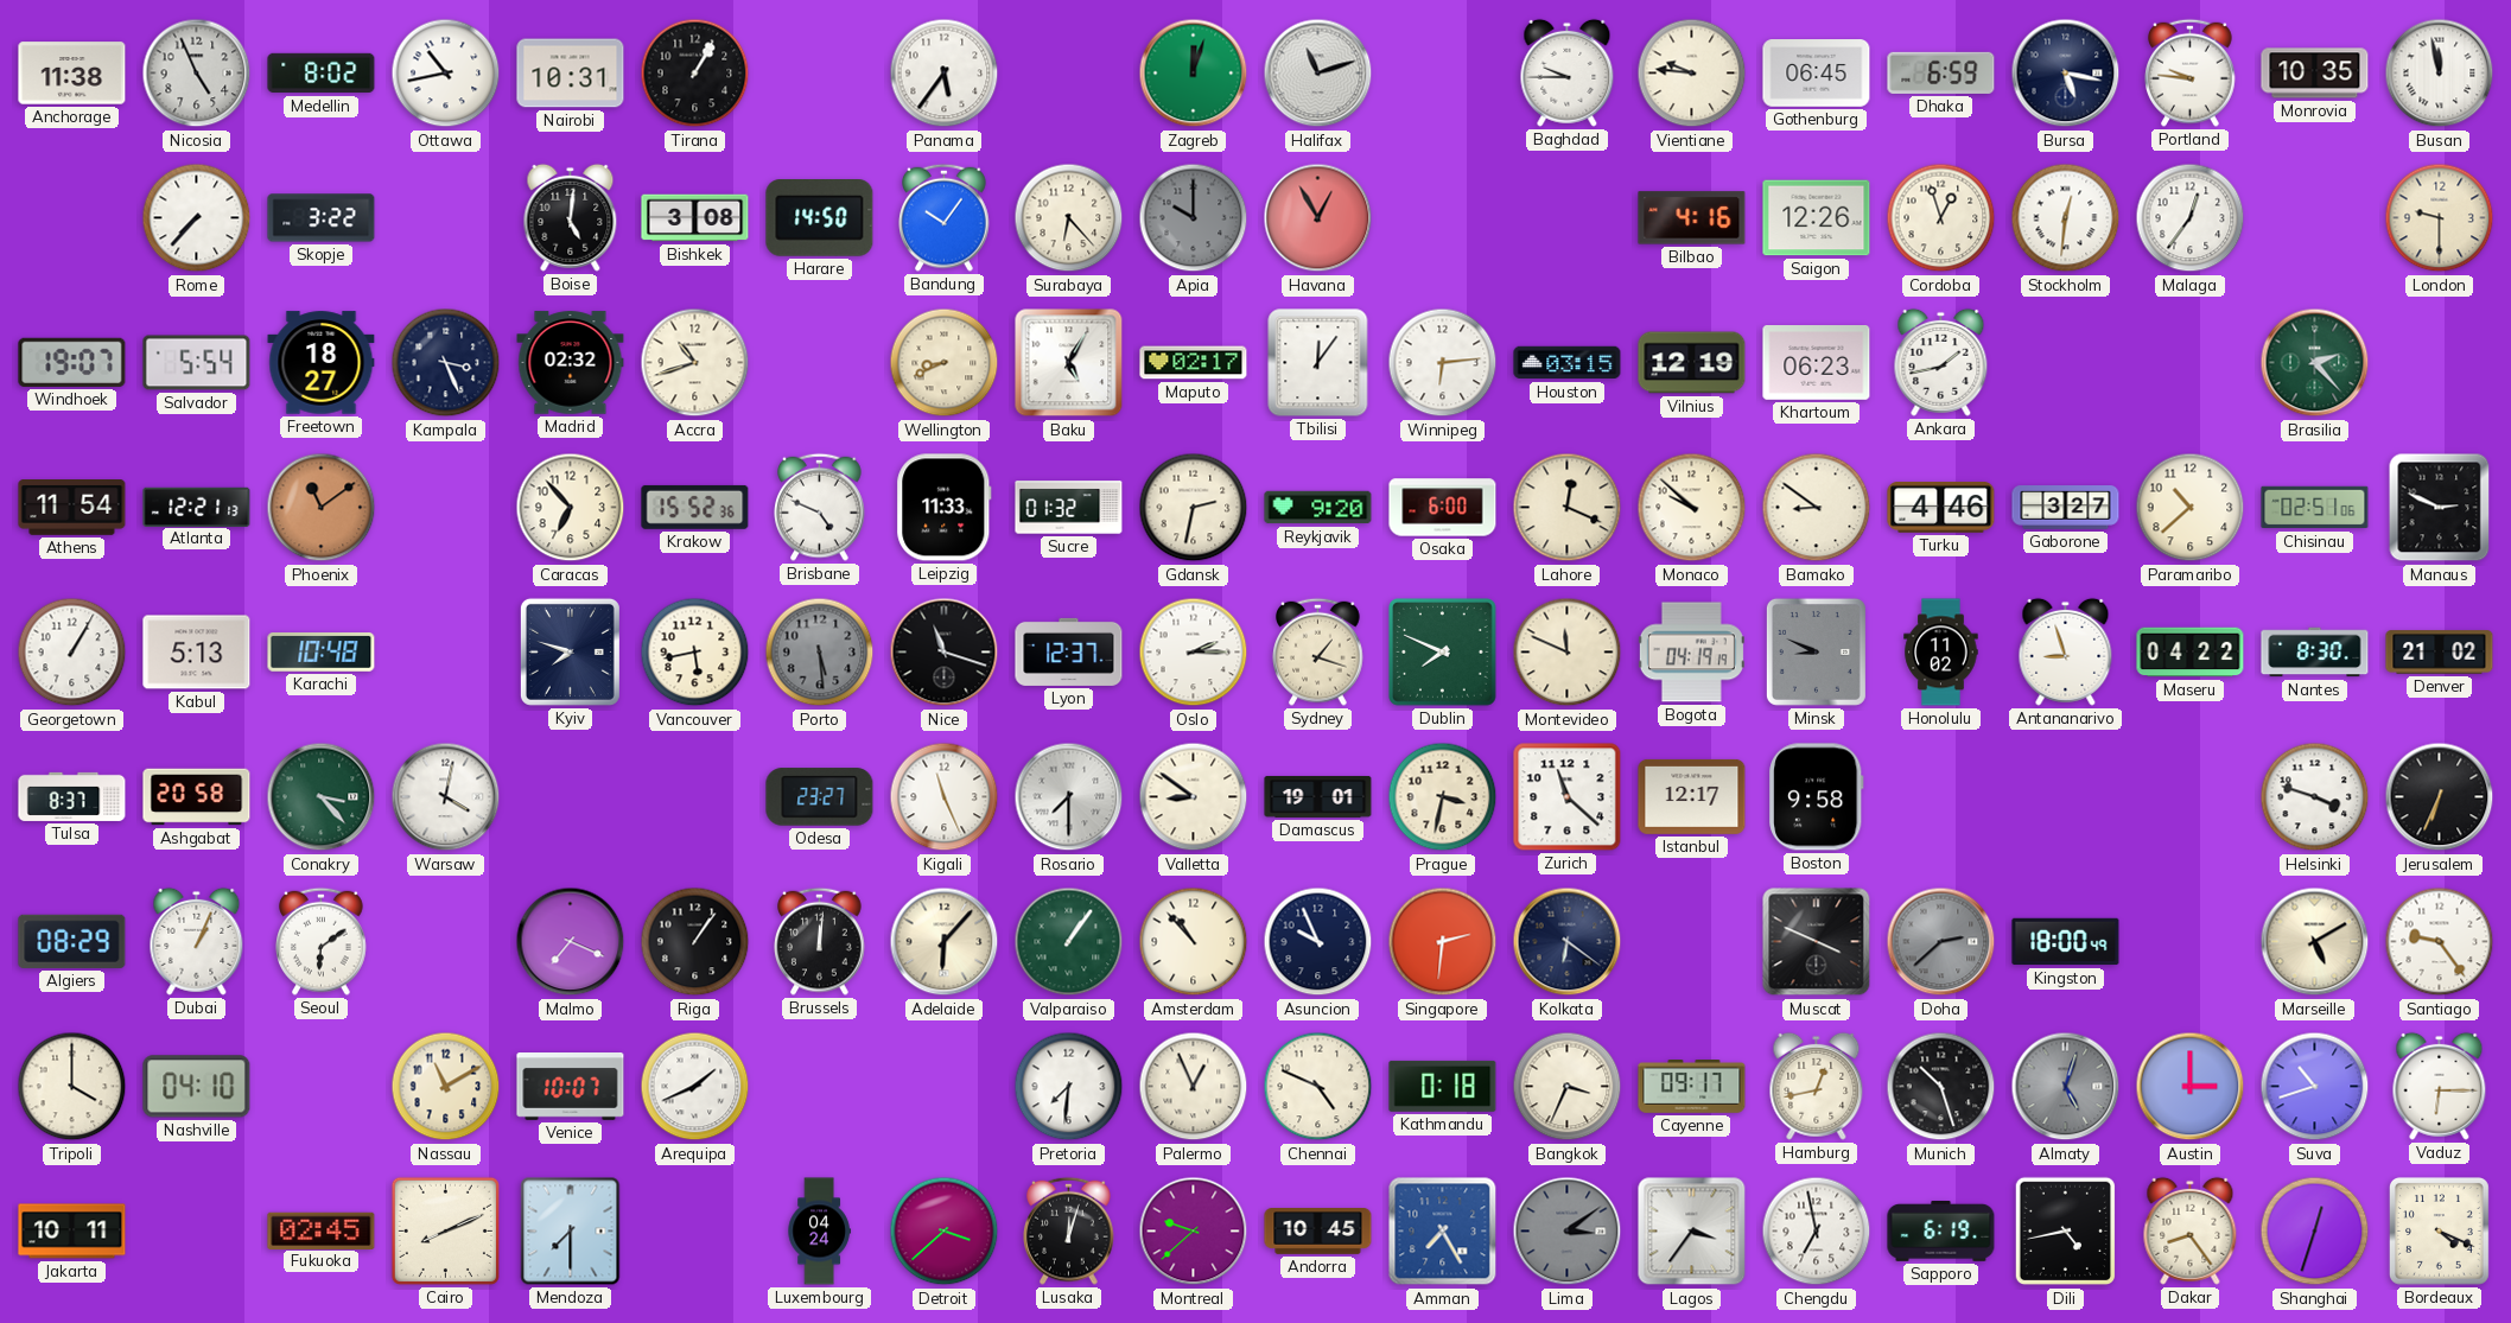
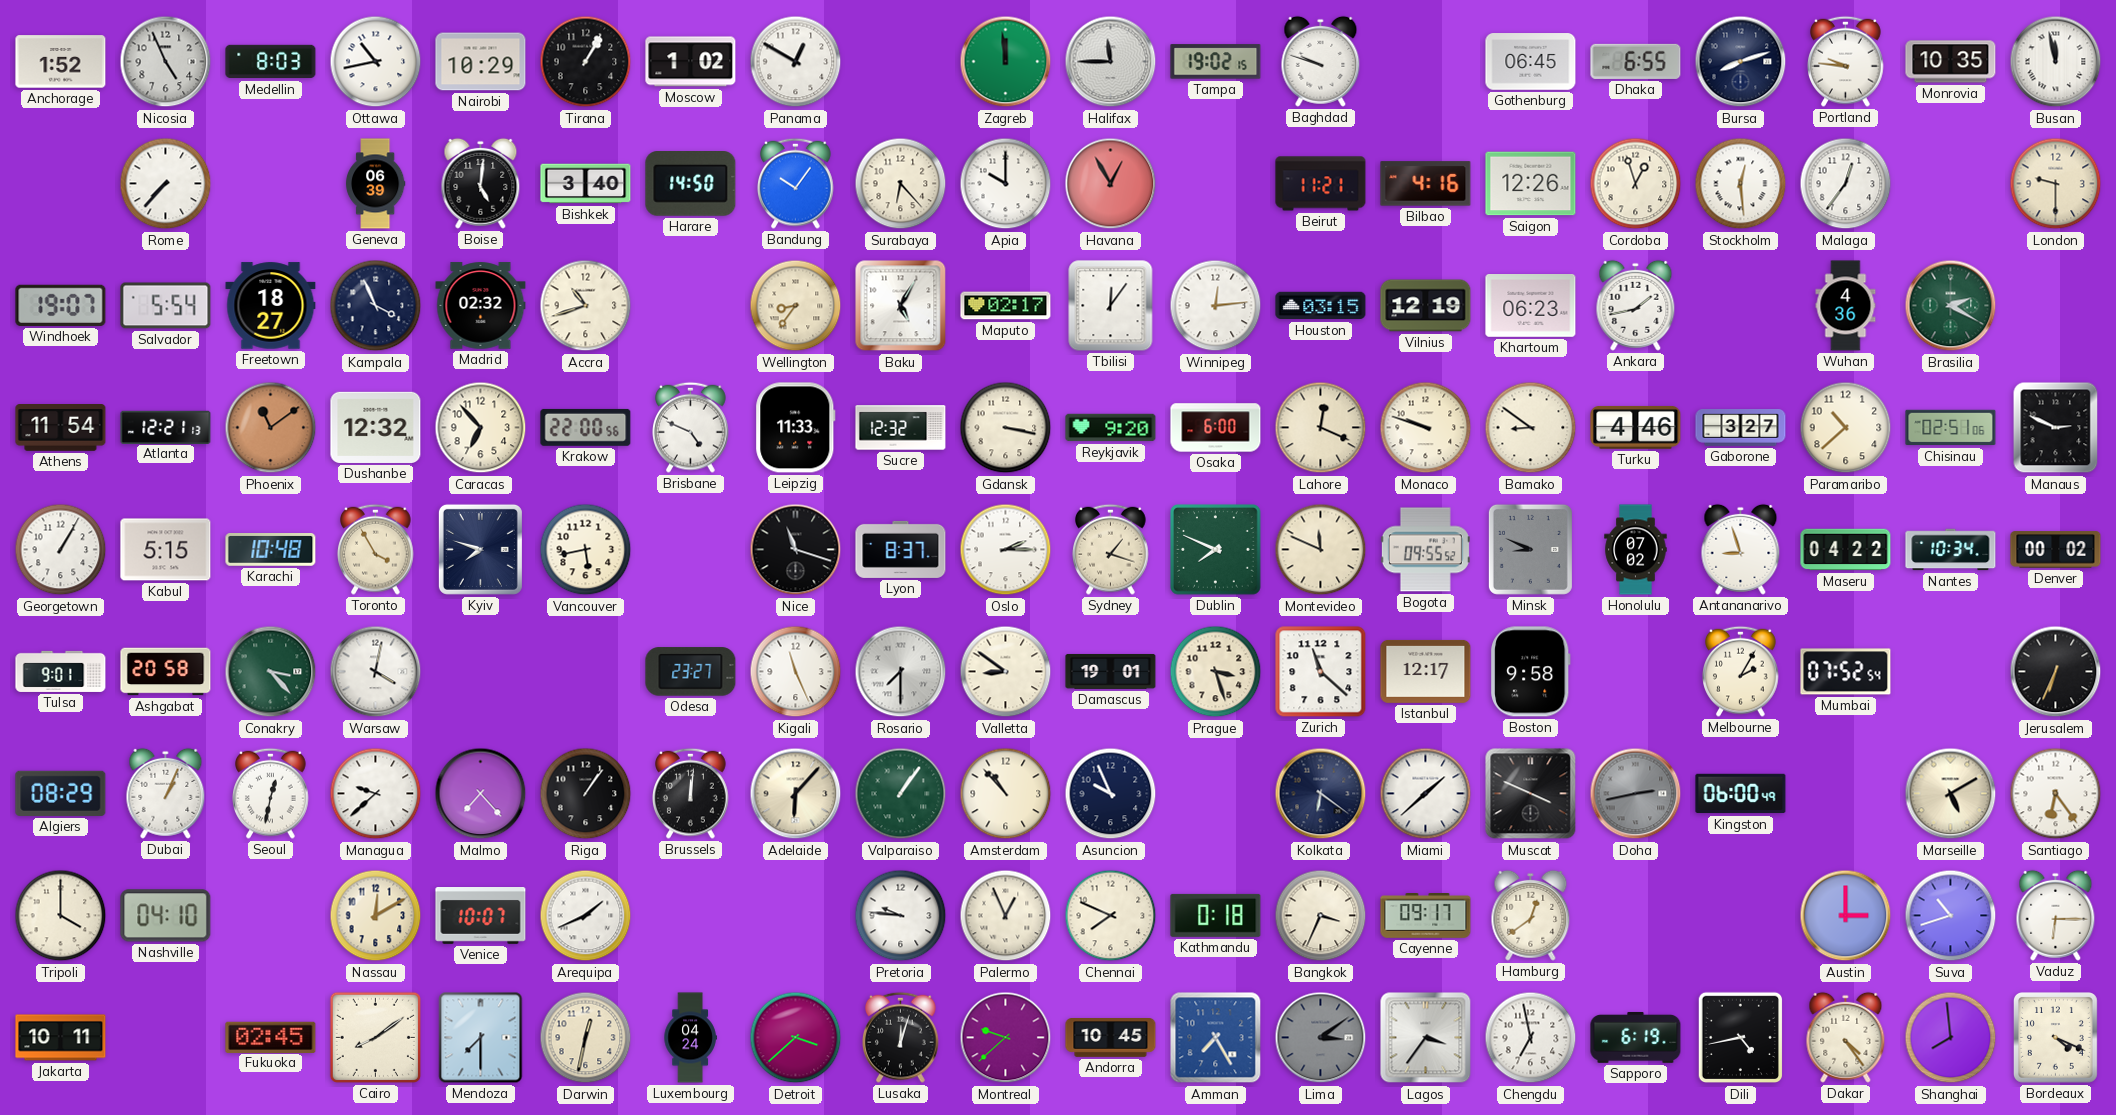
Anchorage: 11:38 -> 1:52 (61, 62)
Medellin: 8:02 -> 8:03 (271, 62)
Nairobi: 10:31 -> 10:29 (481, 62)
Moscow: none -> 1:02 (691, 62)
Panama: 5:36 -> 12:50 (796, 62)
Zagreb: 12:03 -> 11:59 (1006, 62)
Halifax: 11:12 -> 11:45 (1111, 62)
Tampa: none -> 19:02 (1216, 62)
Baghdad: 9:45 -> 9:48 (1321, 61)
Vientiane: 9:46 -> none (1692, 74)
Dhaka: 6:59 -> 6:55 (1636, 61)
Bursa: 5:17 -> 8:12 (1741, 62)
Skopje: 3:22 -> none (322, 218)
Geneva: none -> 06:39 (375, 184)
Bishkek: 3:08 -> 3:40 (586, 184)
Apia dial: grey -> white (1006, 184)
Beirut: none -> 11:21 (1321, 184)
Stockholm: 12:31 -> 12:29 (1741, 184)
Kampala: 3:26 -> 3:56 (376, 306)
Wellington: 8:41 -> 8:36 (796, 306)
Winnipeg: 6:14 -> 12:14 (1216, 306)
Wuhan: none -> 4:36 (1846, 306)
Brasilia: 2:23 -> 2:20 (1951, 306)
Dushanbe: none -> 12:32 (376, 427)
Krakow: 15:52 -> 22:00 (586, 427)
Sucre: 01:32 -> 12:32 (901, 428)
Gdansk: 2:32 -> 3:17 (1006, 428)
Monaco: 9:52 -> 9:48 (1426, 428)
Kabul: 5:13 -> 5:15 (166, 550)
Toronto: none -> 3:55 (376, 549)
Porto: 5:29 -> none (820, 653)
Lyon: 12:37 -> 8:37 (901, 549)
Bogota: 04:19 -> 09:55 (1425, 550)
Honolulu: 11:02 -> 07:02 (1636, 550)
Nantes: 8:30 -> 10:34 (1951, 550)
Denver: 21:02 -> 00:02 (2056, 550)
Tulsa: 8:37 -> 9:01 (61, 671)
Prague: 3:32 -> 3:27 (1216, 672)
Melbourne: none -> 2:05 (1741, 671)
Mumbai: none -> 07:52 (1846, 672)
Helsinki: 3:48 -> none (2315, 797)
Seoul: 6:09 -> 12:32 (271, 793)
Managua: none -> 9:38 (376, 794)
Malmo: 7:19 -> 7:23 (481, 794)
Singapore: 2:31 -> none (1443, 942)
Miami: none -> 1:38 (1426, 794)
Doha: 2:38 -> 2:43 (1636, 794)
Kingston: 18:00 -> 06:00 (1741, 794)
Santiago: 9:24 -> 6:24 (2056, 794)
Nassau: 11:10 -> 12:10 (376, 916)
Pretoria: 7:31 -> 9:46 (901, 916)
Chennai: 4:49 -> 7:49 (1111, 916)
Hamburg: 12:43 -> 12:39 (1531, 915)
Munich: 10:27 -> none (1941, 1087)
Almaty: 5:03 -> none (2066, 1087)
Cairo: 8:11 -> 8:09 (375, 1037)
Darwin: none -> 12:32 (586, 1038)
Dakar: 8:24 -> 4:24 (1846, 1037)
Shanghai: 12:33 -> 7:59 (1951, 1038)
